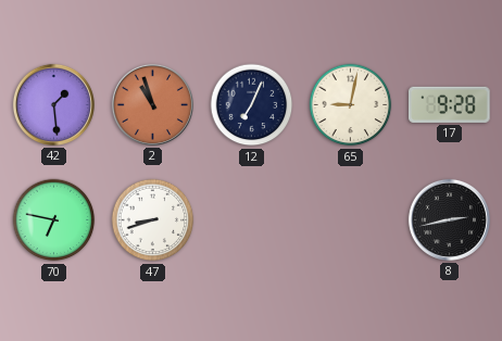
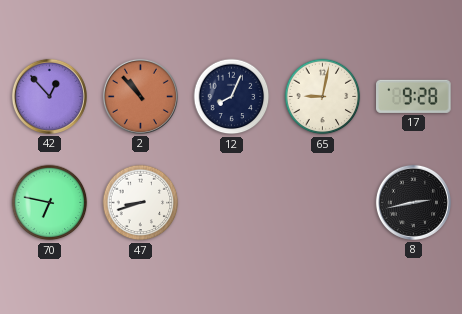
42: 1:29 -> 12:53 (49, 96)
2: 10:57 -> 10:53 (140, 96)
12: 7:04 -> 8:04 (232, 97)
